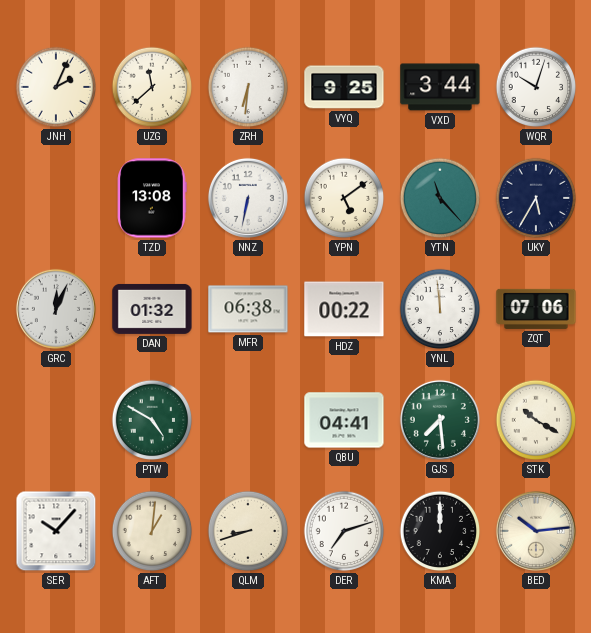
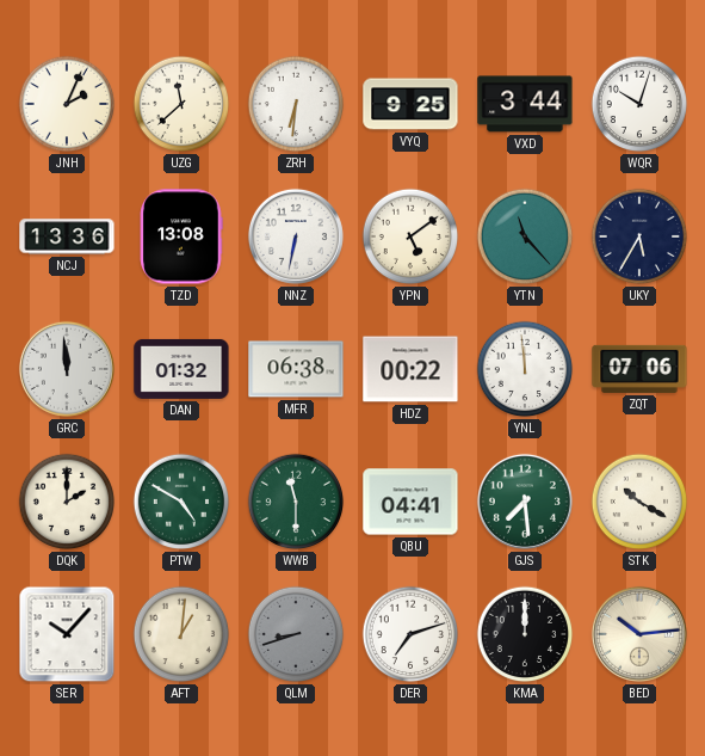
NCJ: none -> 13:36 (67, 236)
GRC: 12:04 -> 11:59 (67, 369)
DQK: none -> 2:00 (67, 502)
WWB: none -> 11:30 (296, 502)
QLM dial: cream -> grey (296, 634)
